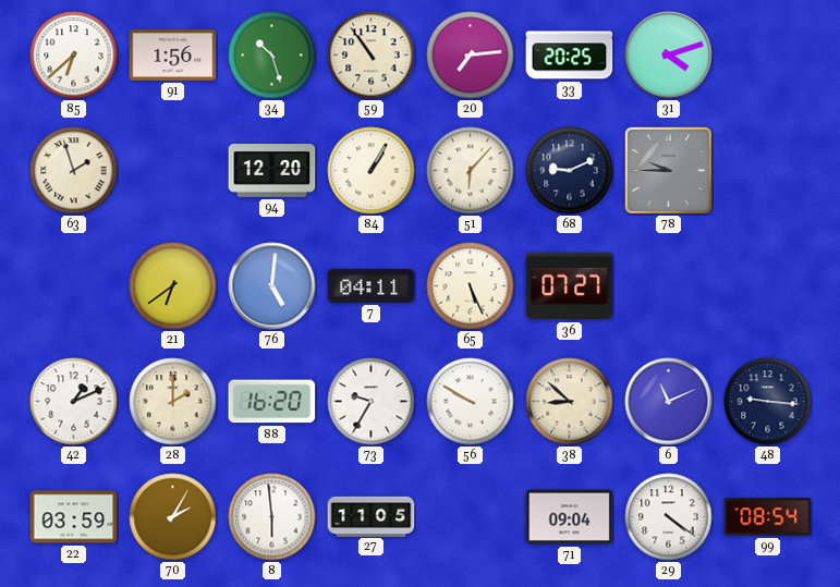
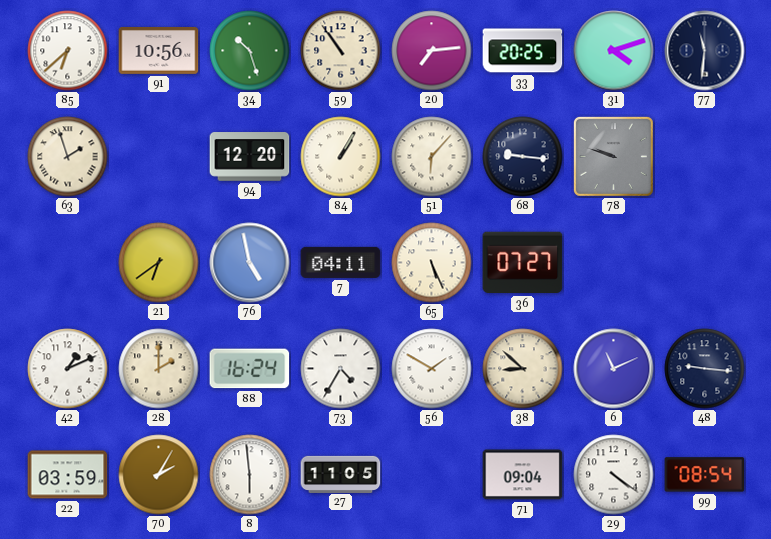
91: 1:56 -> 10:56 (159, 50)
77: none -> 11:31 (705, 51)
68: 9:11 -> 9:16 (523, 157)
78: 9:45 -> 9:48 (613, 156)
76: 5:01 -> 4:58 (250, 263)
88: 16:20 -> 16:24 (250, 369)
73: 9:35 -> 4:35 (341, 369)
56: 9:50 -> 1:50 (432, 369)
